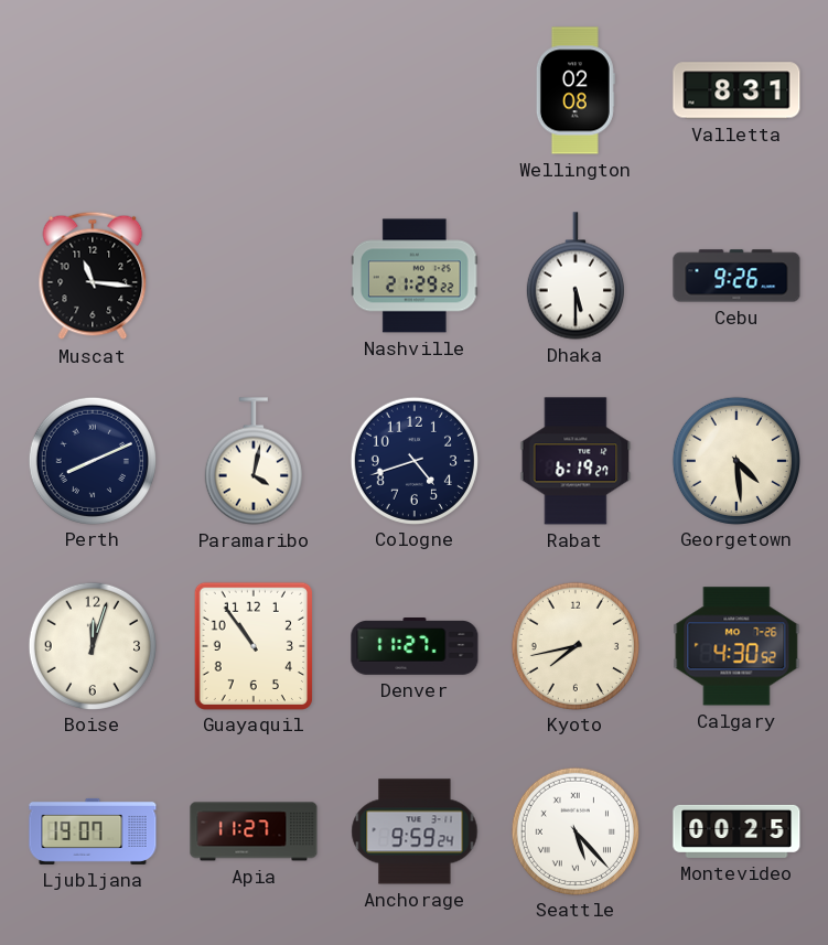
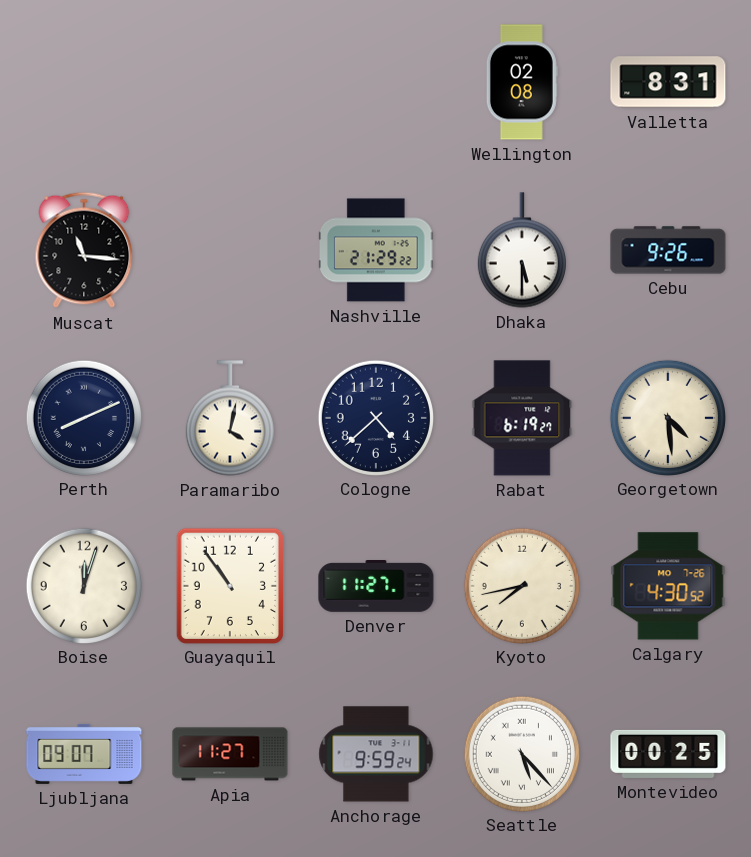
Cologne: 4:42 -> 4:38 (375, 417)
Ljubljana: 19:07 -> 09:07 (84, 754)
